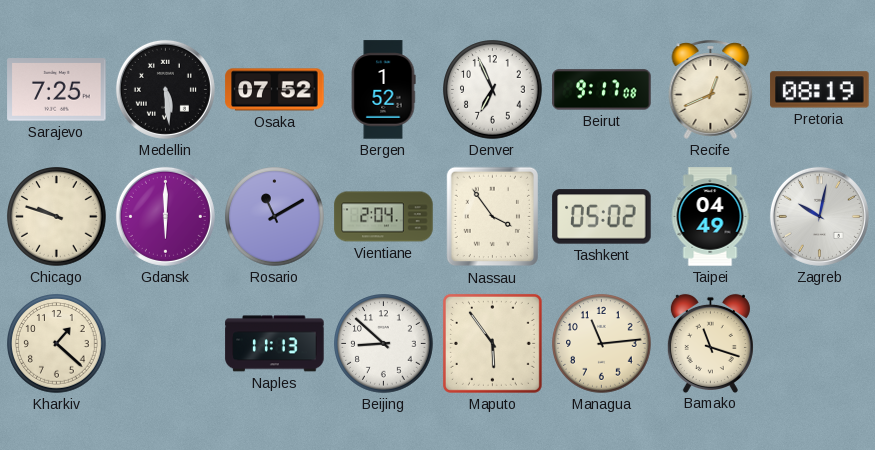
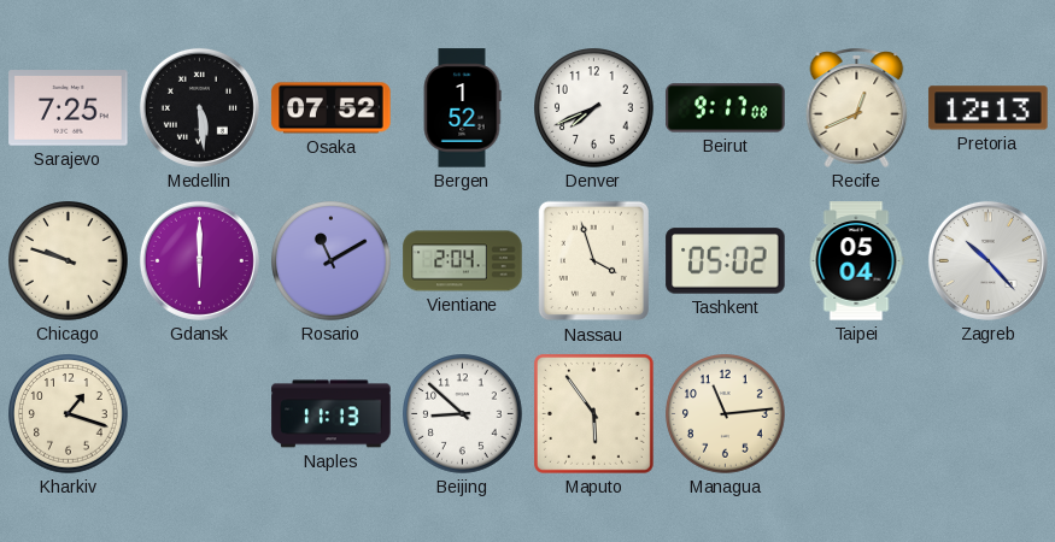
Denver: 6:56 -> 7:41 (594, 108)
Pretoria: 08:19 -> 12:13 (989, 108)
Nassau: 3:54 -> 3:57 (593, 261)
Taipei: 04:49 -> 05:04 (856, 261)
Zagreb: 10:02 -> 10:23 (987, 260)
Kharkiv: 1:22 -> 1:18 (69, 414)
Bamako: 11:18 -> none (710, 343)
